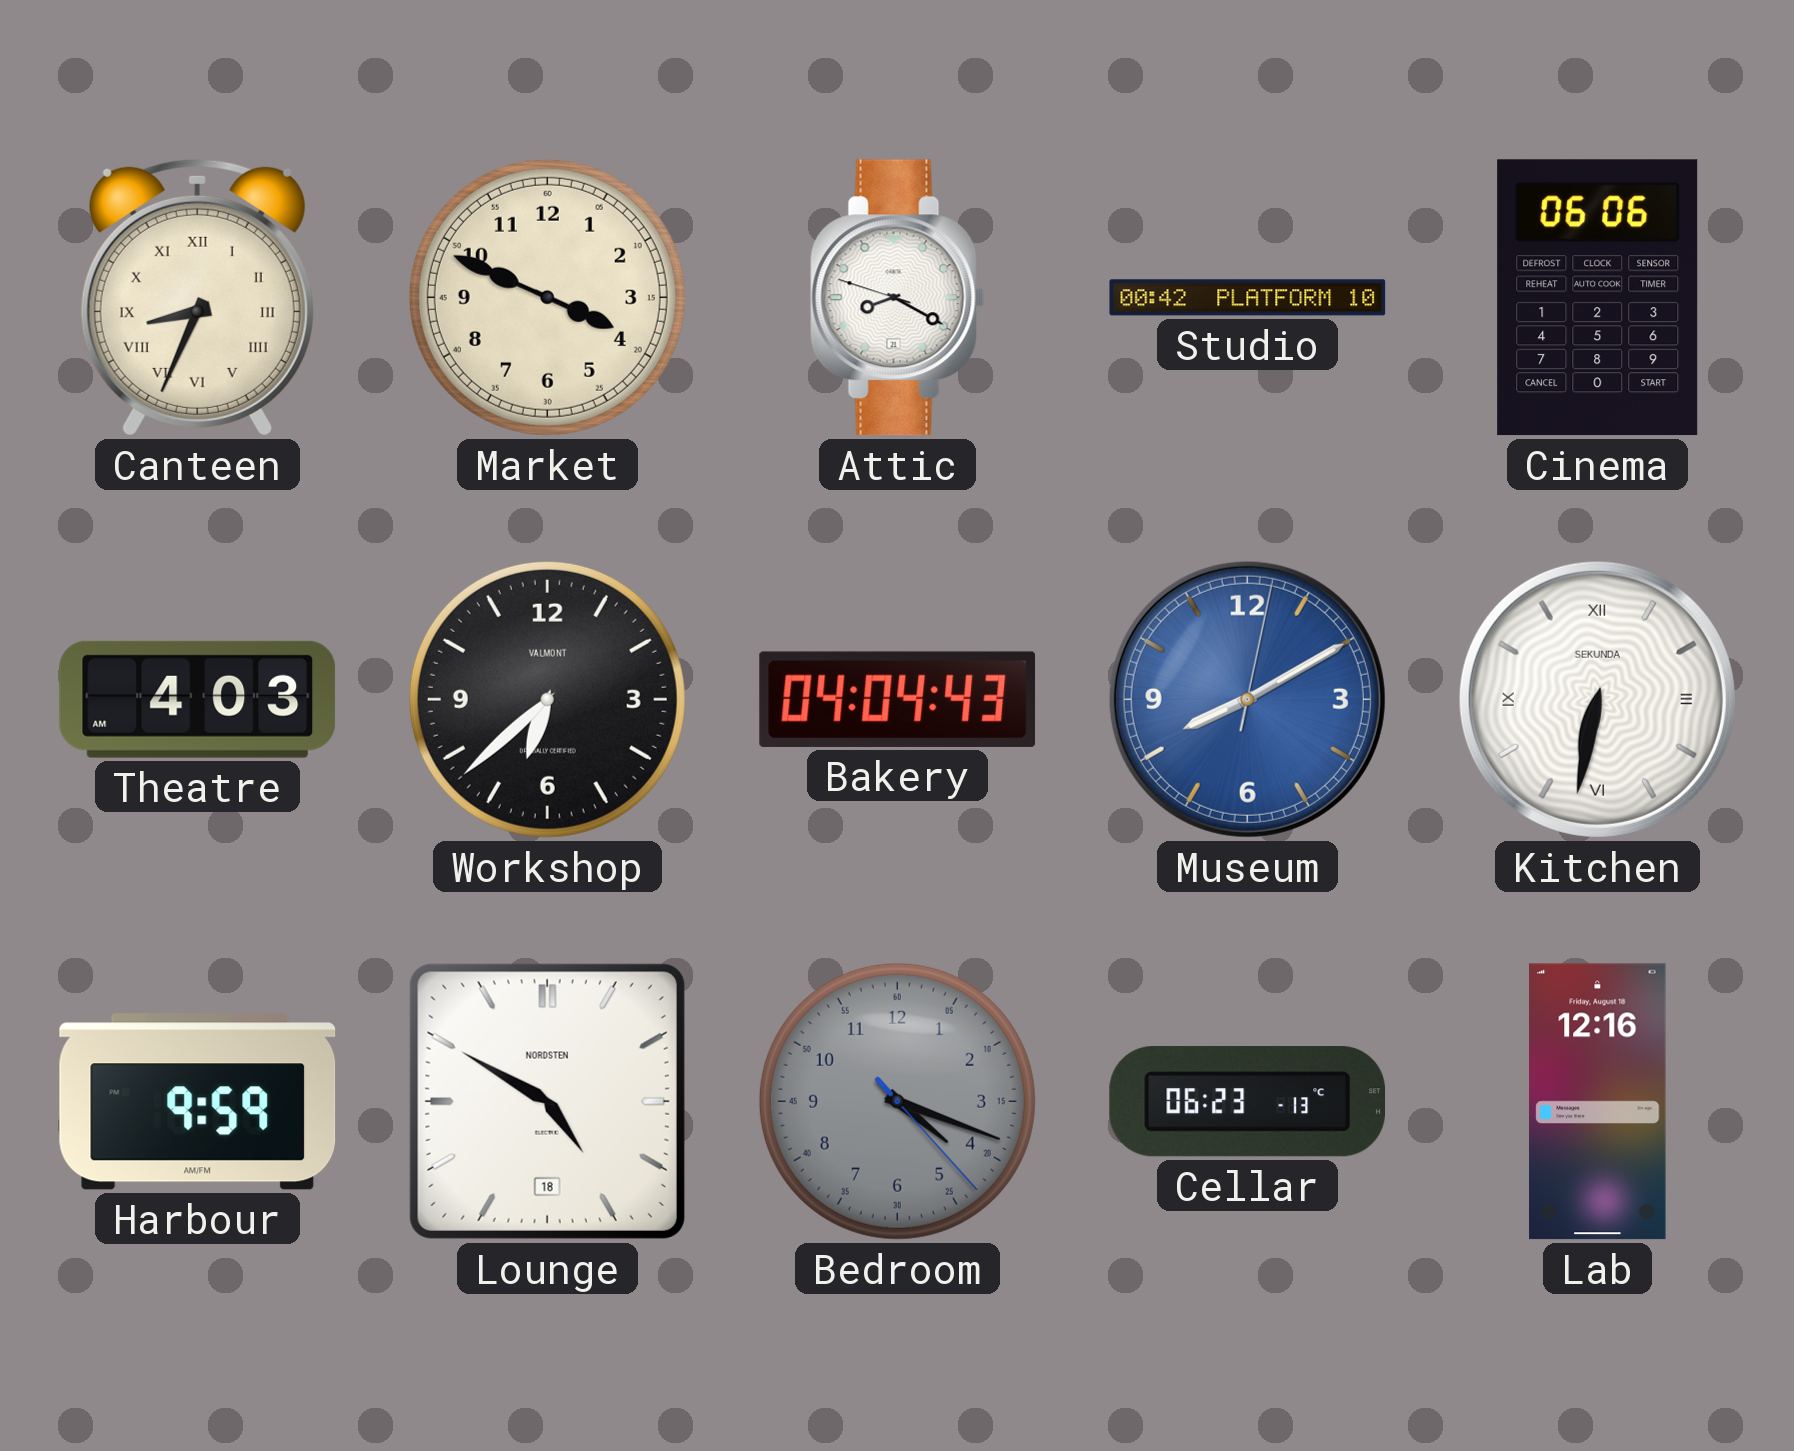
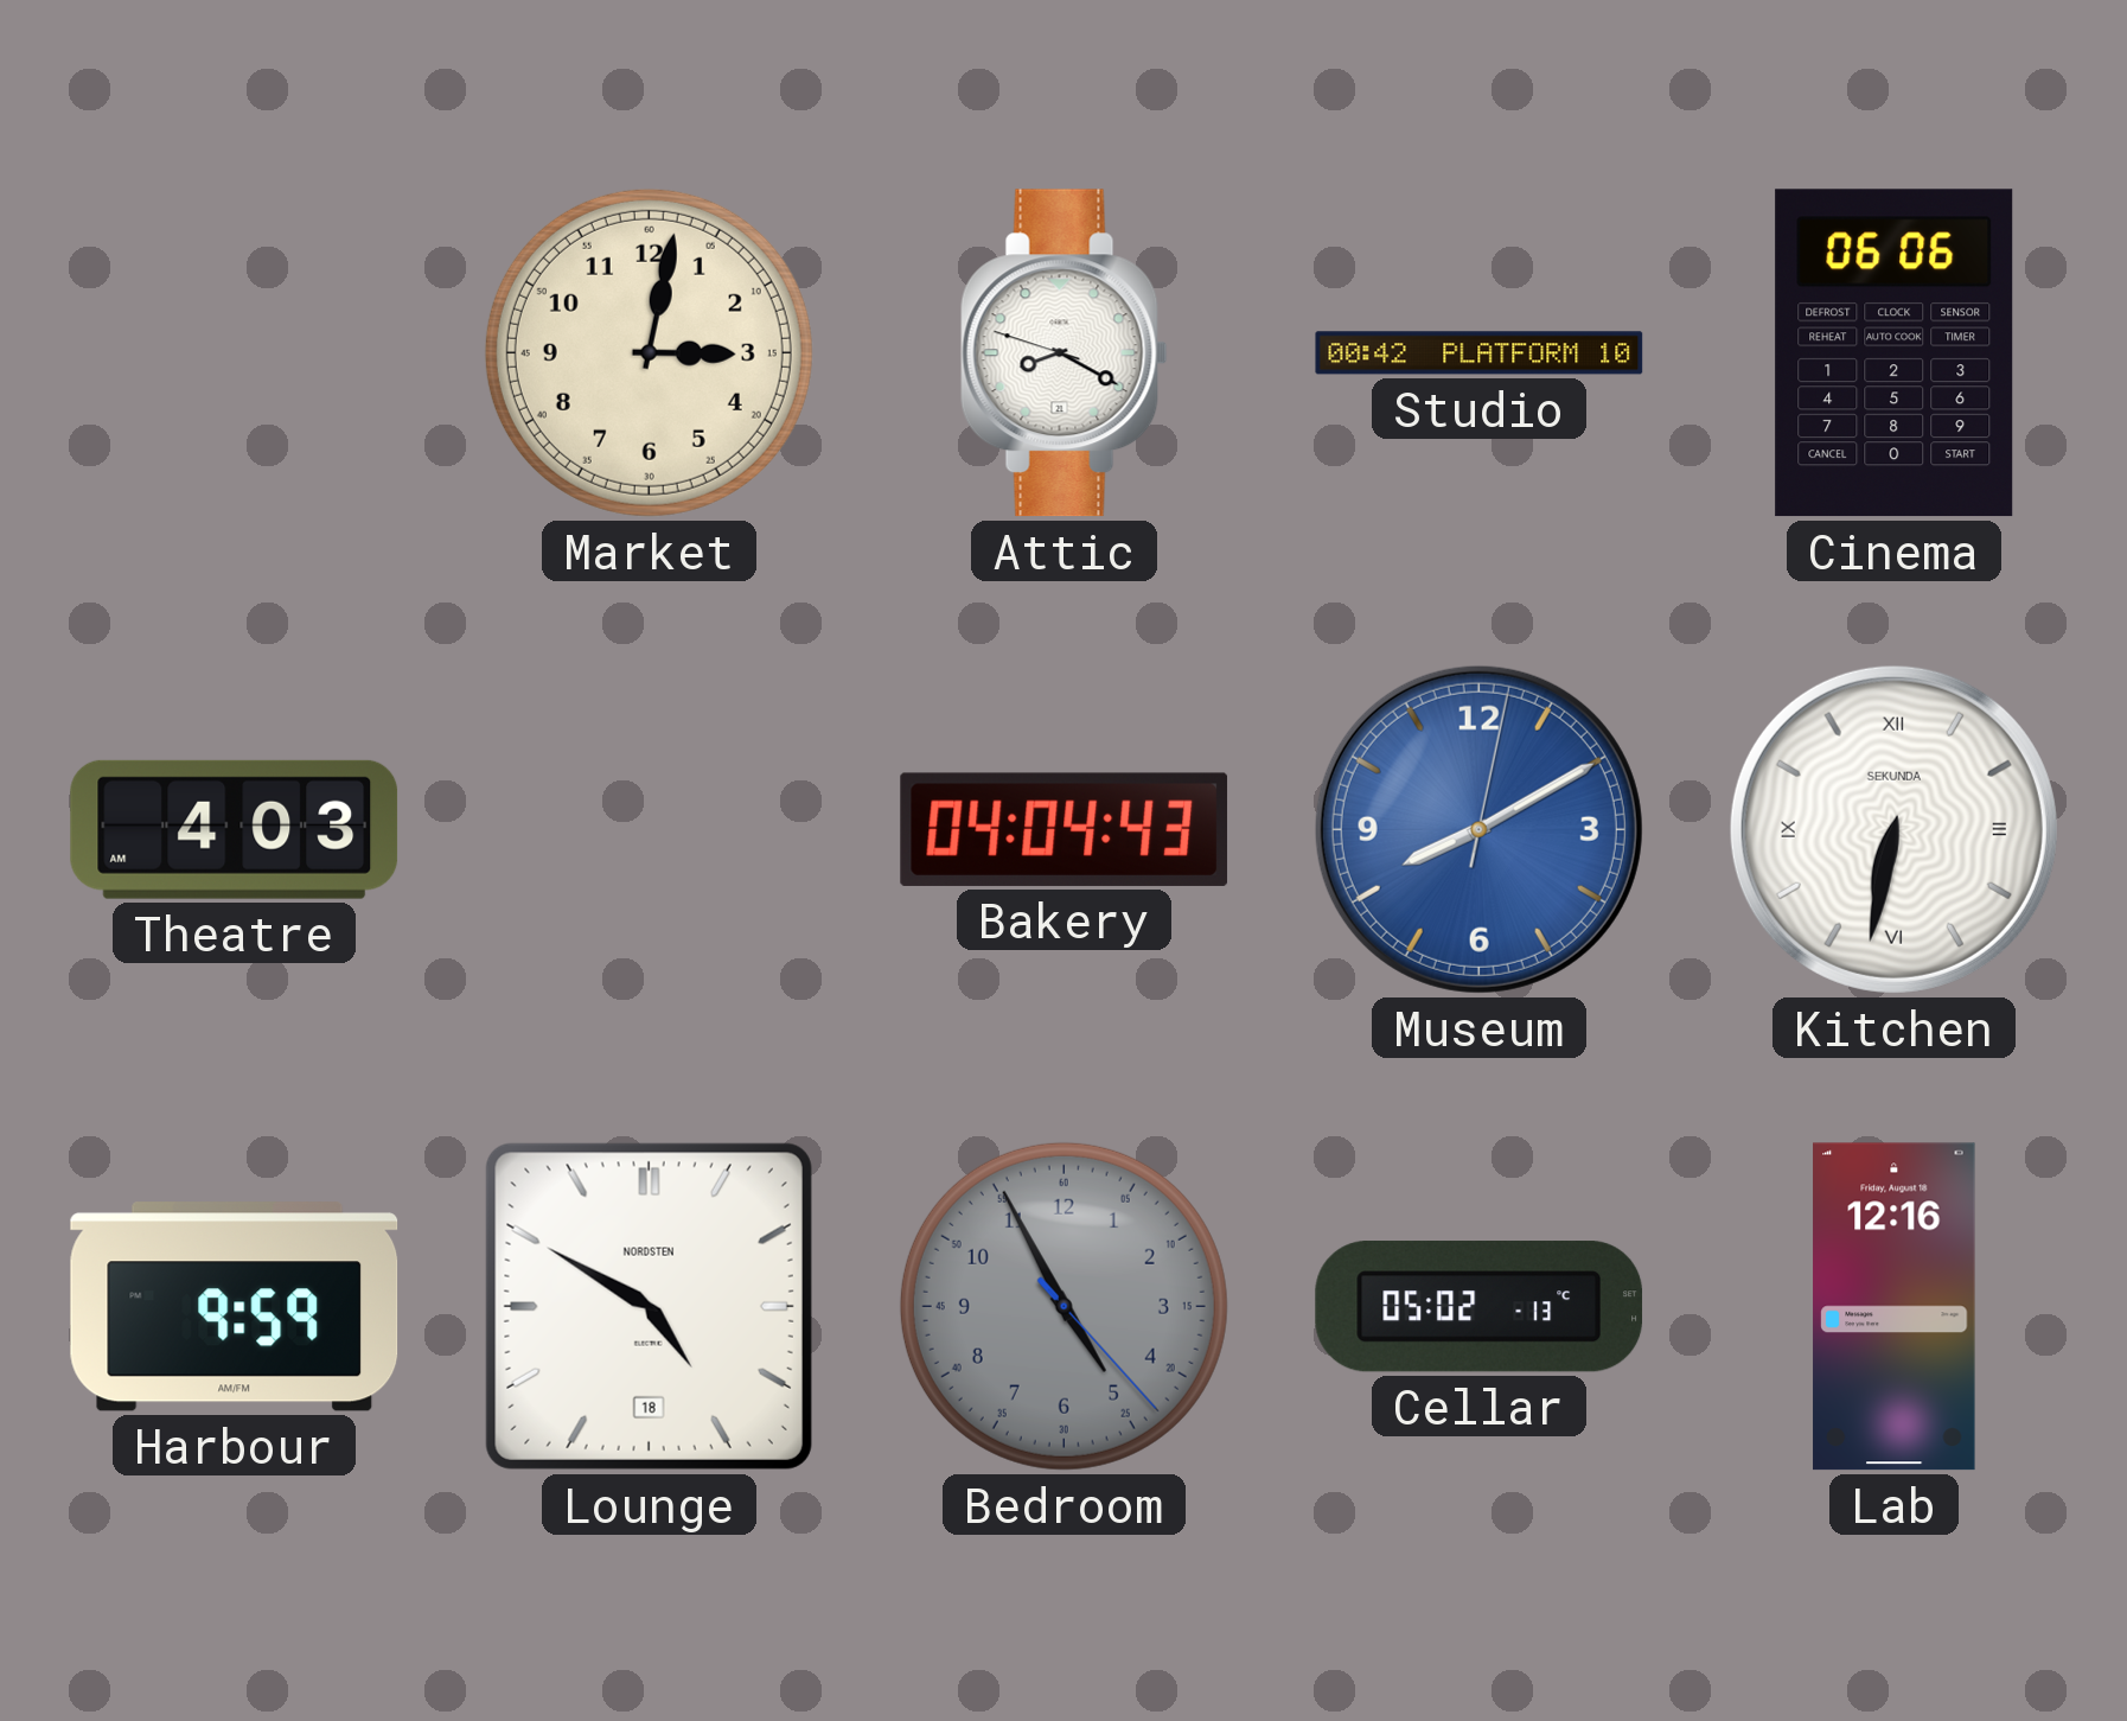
Canteen: 8:34 -> none (197, 297)
Market: 3:49 -> 3:02 (649, 352)
Workshop: 6:38 -> none (547, 699)
Bedroom: 4:18 -> 4:55 (1063, 1306)
Cellar: 06:23 -> 05:02 (1480, 1307)
